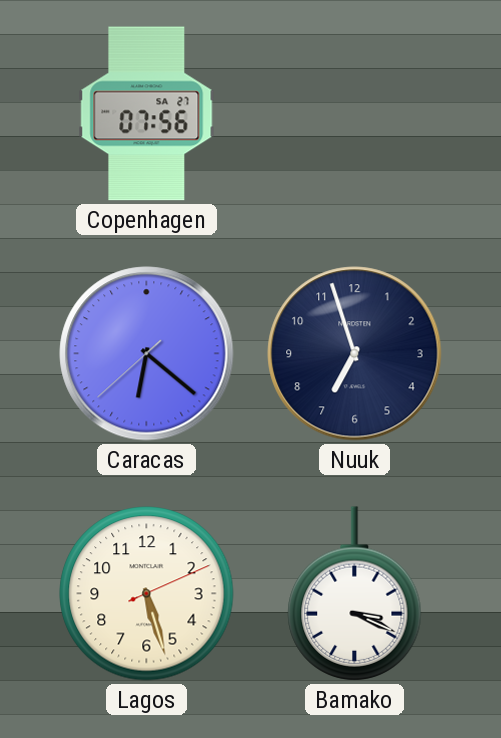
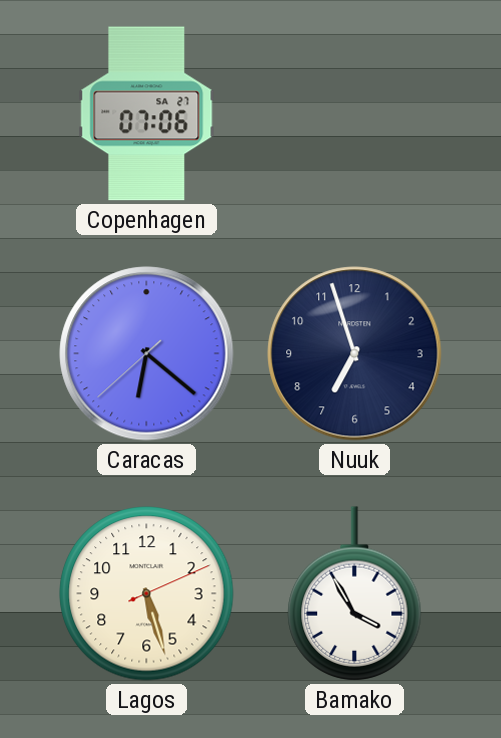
Copenhagen: 07:56 -> 07:06 (147, 114)
Bamako: 3:19 -> 3:55 (355, 594)
